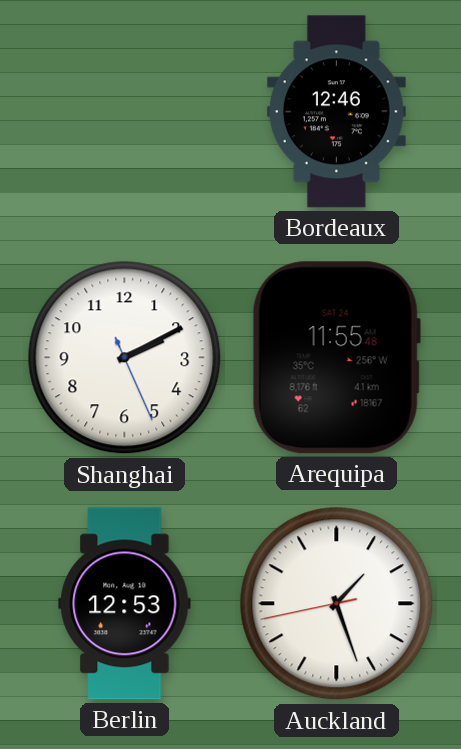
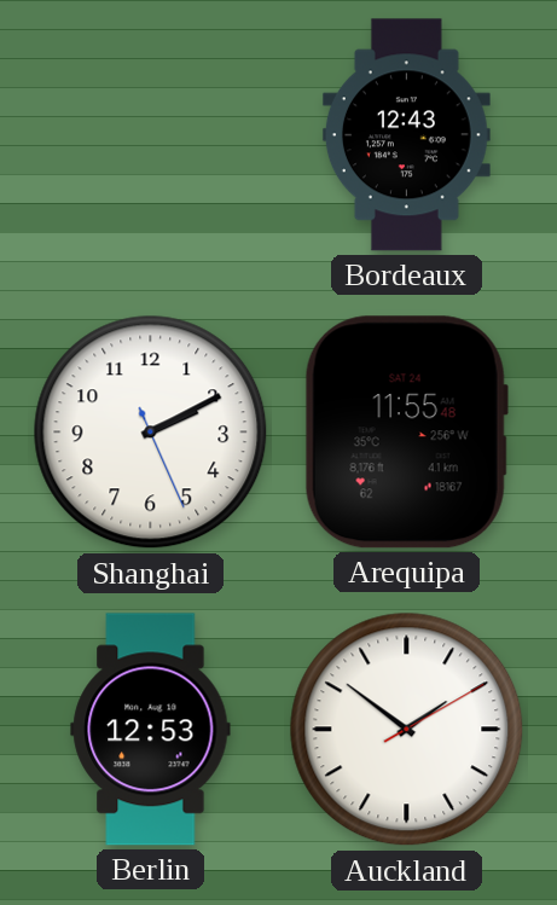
Bordeaux: 12:46 -> 12:43 (406, 135)
Auckland: 1:26 -> 1:51 (407, 730)
